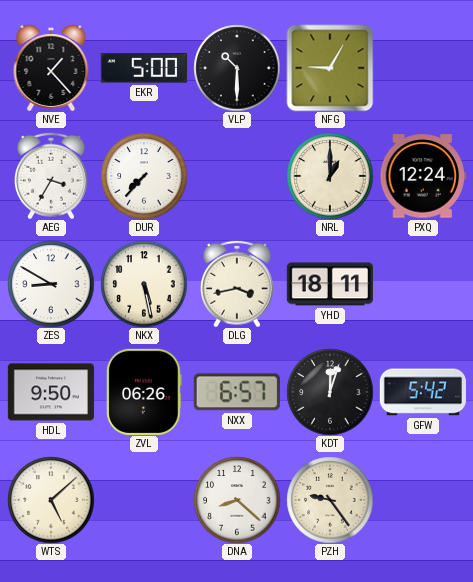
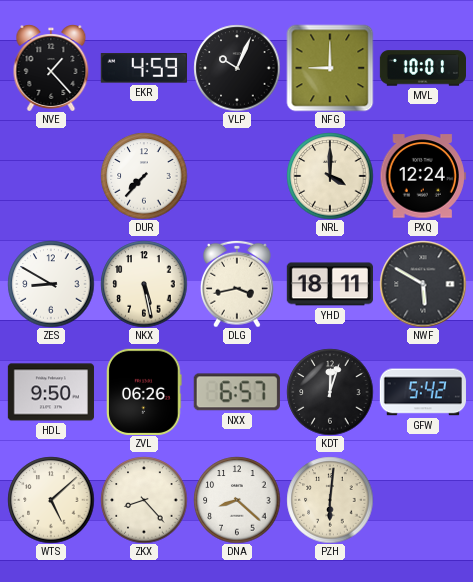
EKR: 5:00 -> 4:59 (144, 68)
VLP: 10:30 -> 10:04 (237, 68)
NFG: 9:05 -> 9:00 (330, 68)
MVL: none -> 10:01 (422, 68)
AEG: 3:35 -> none (52, 176)
NRL: 1:00 -> 4:00 (330, 176)
NWF: none -> 5:50 (423, 284)
ZKX: none -> 8:23 (144, 500)
PZH: 9:24 -> 6:01 (330, 500)
